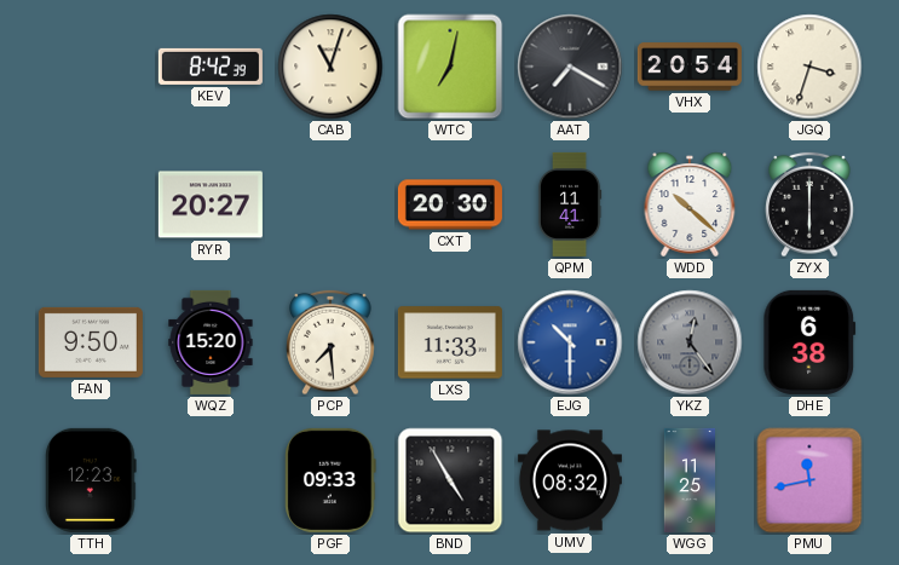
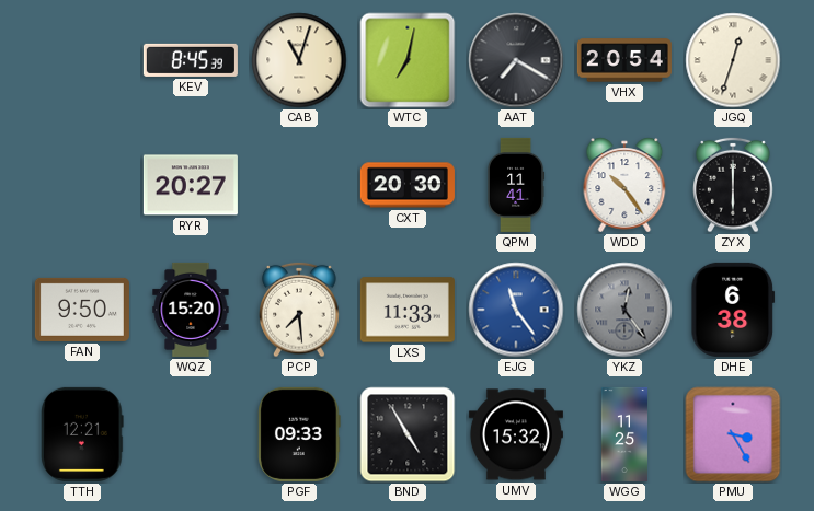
KEV: 8:42 -> 8:45 (191, 60)
JGQ: 3:33 -> 12:33 (733, 60)
WDD: 10:22 -> 10:24 (624, 185)
EJG: 10:30 -> 11:24 (516, 310)
TTH: 12:23 -> 12:21 (82, 434)
UMV: 08:32 -> 15:32 (516, 434)
PMU: 11:43 -> 3:25 (733, 434)
